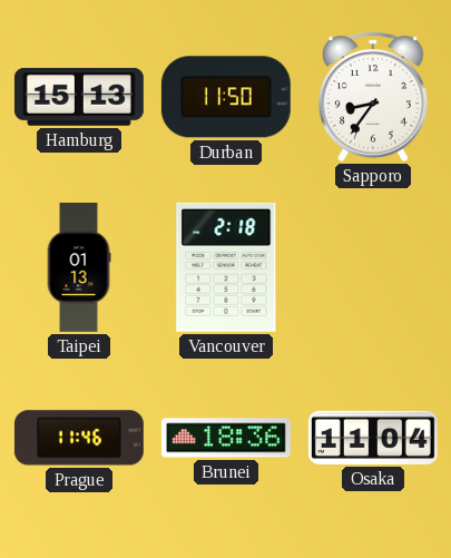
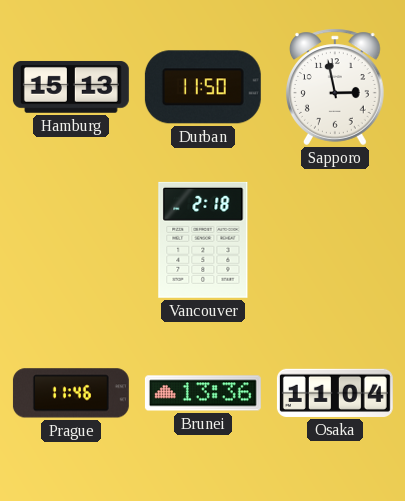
Sapporo: 8:36 -> 2:58 (336, 87)
Taipei: 01:13 -> none (79, 267)
Brunei: 18:36 -> 13:36 (203, 393)
